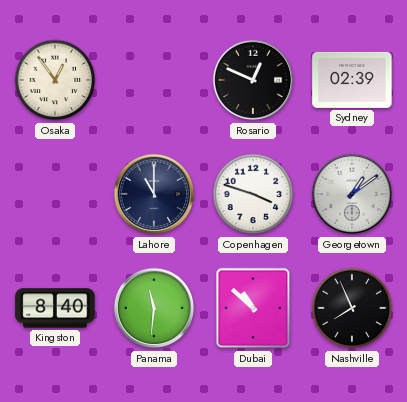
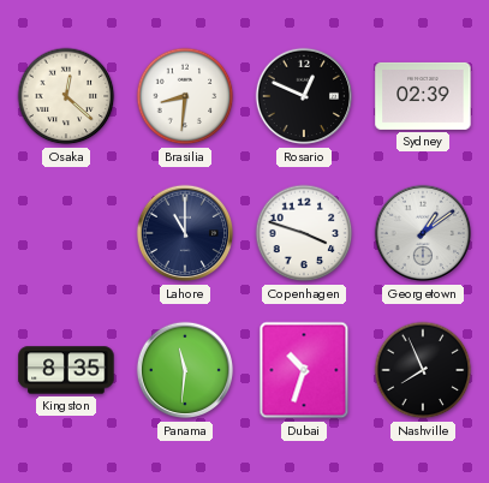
Osaka: 12:54 -> 12:22 (66, 96)
Brasilia: none -> 8:31 (185, 96)
Kingston: 8:40 -> 8:35 (66, 370)
Dubai: 10:52 -> 10:33 (304, 370)
